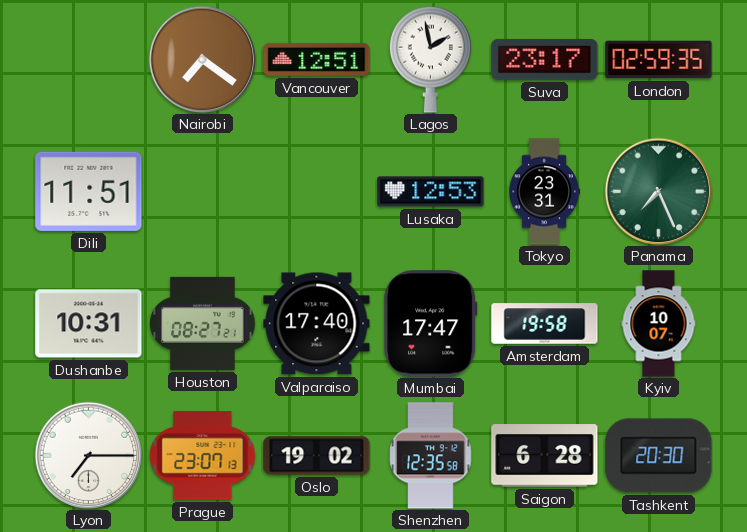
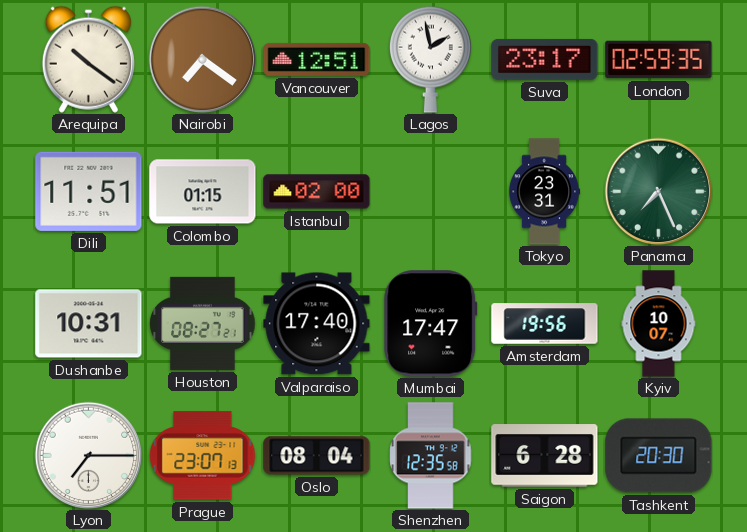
Arequipa: none -> 10:21 (88, 59)
Colombo: none -> 01:15 (203, 192)
Istanbul: none -> 02:00 (317, 192)
Lusaka: 12:53 -> none (431, 192)
Amsterdam: 19:58 -> 19:56 (545, 324)
Oslo: 19:02 -> 08:04 (317, 456)
